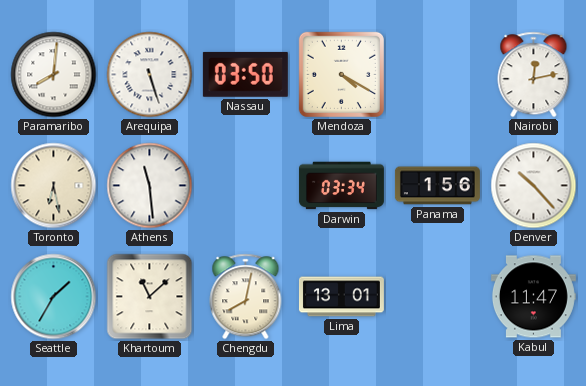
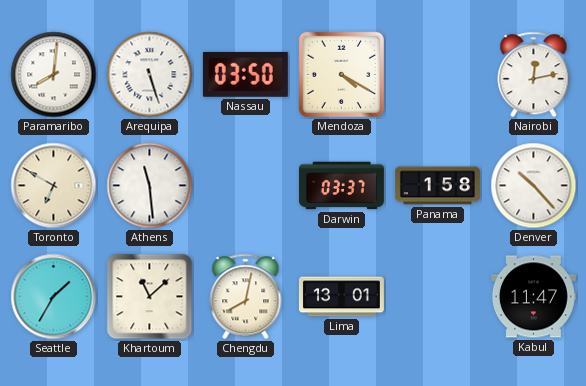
Toronto: 6:28 -> 6:50 (54, 186)
Darwin: 03:34 -> 03:37 (341, 186)
Panama: 1:56 -> 1:58 (437, 186)
